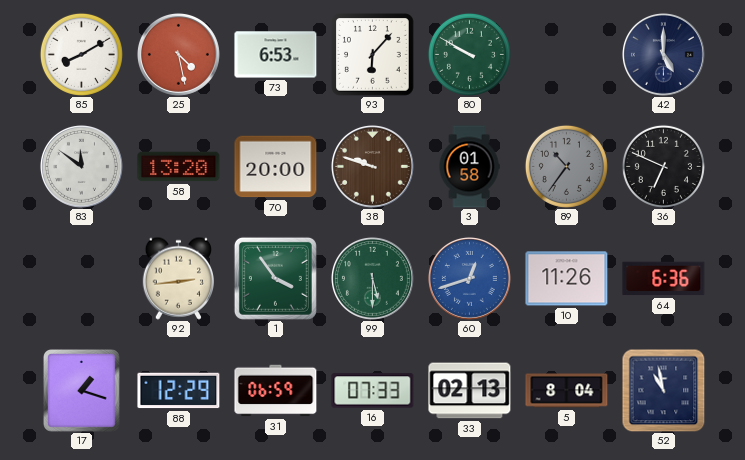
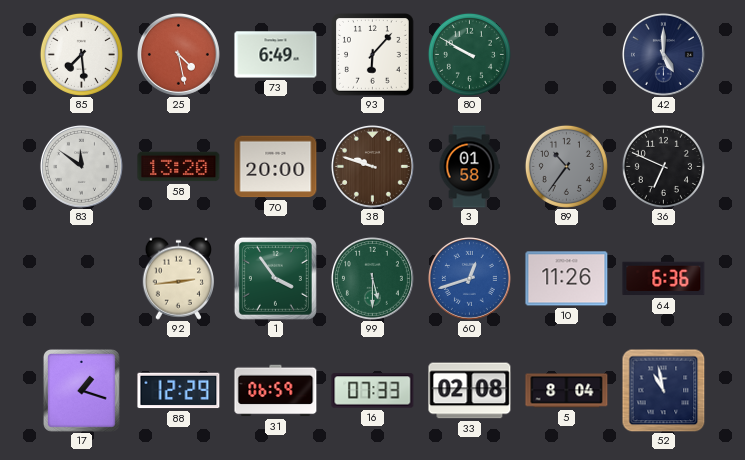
85: 8:10 -> 7:29 (81, 54)
73: 6:53 -> 6:49 (276, 55)
33: 02:13 -> 02:08 (470, 391)
